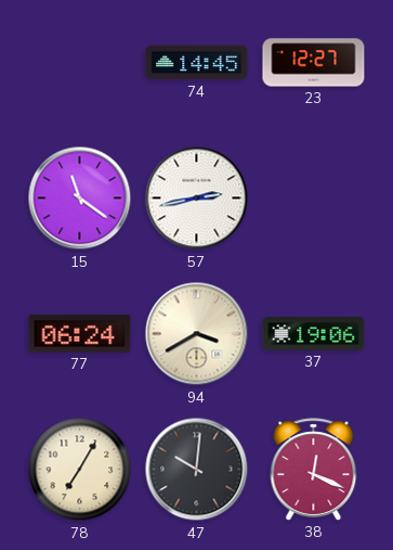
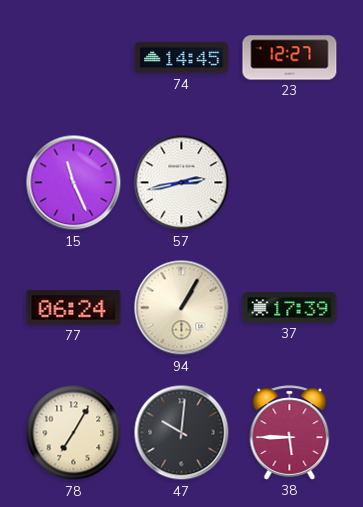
15: 11:21 -> 11:26 (74, 183)
94: 3:40 -> 1:05 (182, 308)
37: 19:06 -> 17:39 (290, 308)
38: 12:19 -> 5:45 (290, 433)
